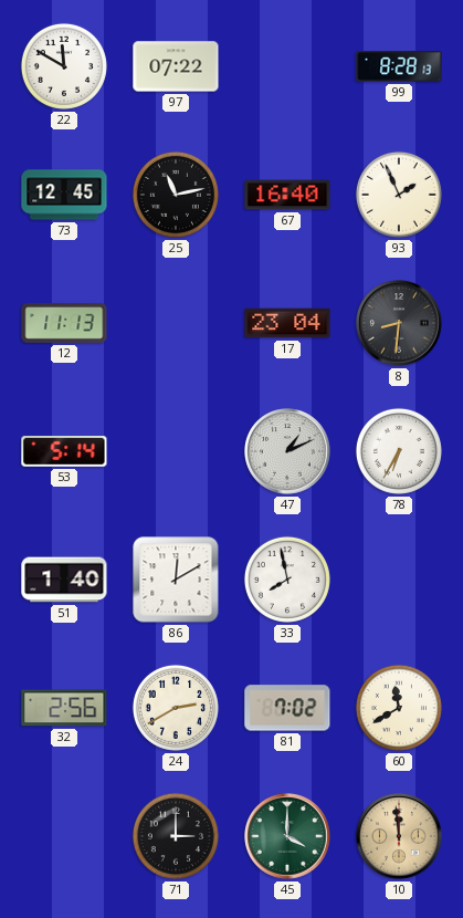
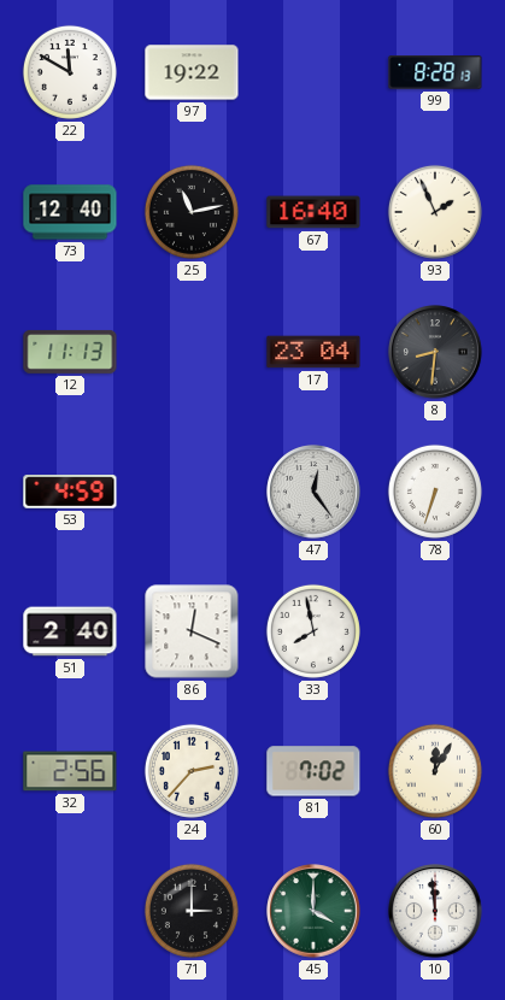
97: 07:22 -> 19:22 (192, 72)
73: 12:45 -> 12:40 (70, 212)
53: 5:14 -> 4:59 (70, 492)
47: 1:11 -> 12:24 (313, 492)
78: 6:35 -> 6:33 (435, 492)
51: 1:40 -> 2:40 (70, 631)
86: 12:10 -> 12:19 (192, 631)
24: 2:40 -> 2:37 (192, 771)
60: 11:40 -> 12:05 (435, 771)
10 dial: champagne -> white (435, 911)
